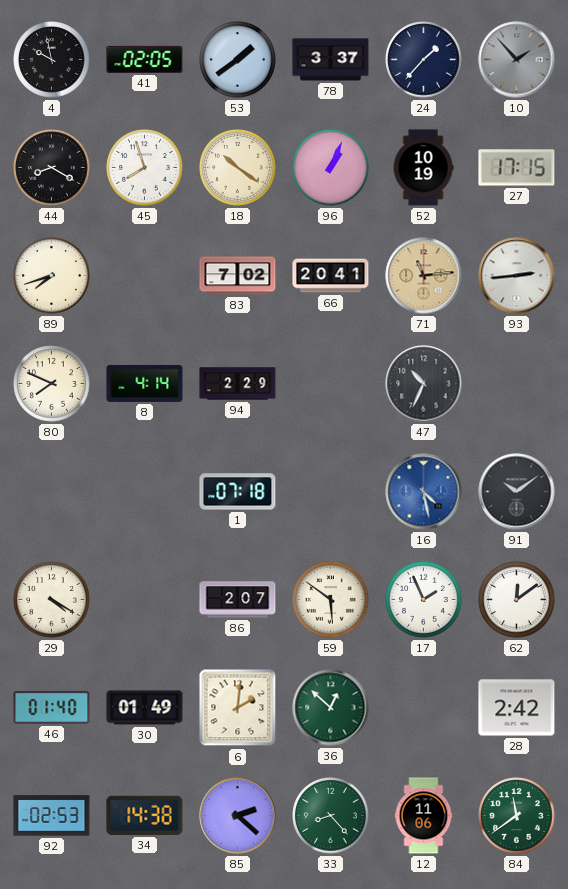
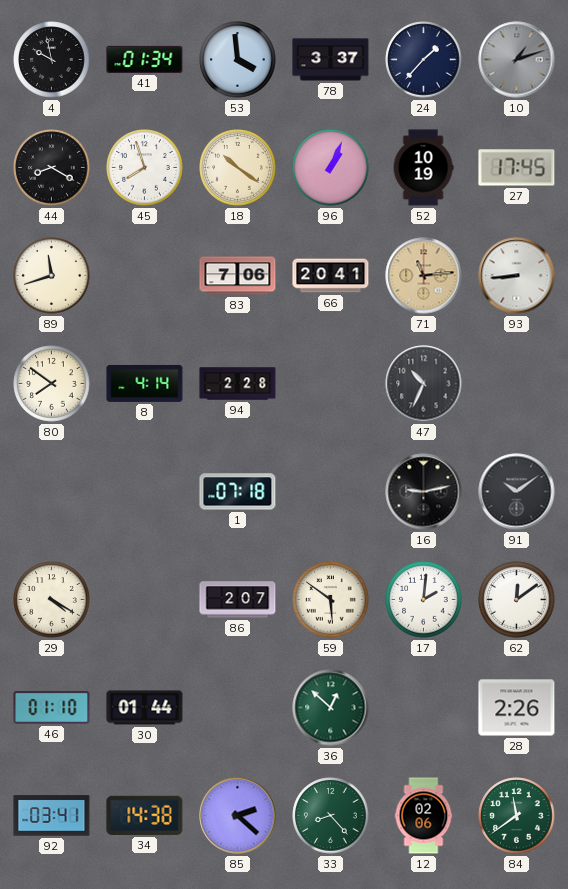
41: 02:05 -> 01:34 (145, 59)
53: 1:39 -> 3:59 (238, 60)
10: 1:53 -> 1:12 (517, 60)
27: 17:15 -> 17:45 (517, 168)
89: 7:42 -> 11:42 (52, 276)
83: 7:02 -> 7:06 (238, 276)
93: 2:44 -> 8:44 (517, 276)
80: 7:49 -> 7:51 (52, 384)
94: 2:29 -> 2:28 (238, 384)
16: 4:28 -> 9:13 (424, 492)
16 dial: blue -> black (424, 492)
17: 1:56 -> 2:01 (424, 600)
46: 01:40 -> 01:10 (52, 708)
30: 01:49 -> 01:44 (145, 708)
6: 2:01 -> none (238, 708)
28: 2:42 -> 2:26 (517, 708)
92: 02:53 -> 03:41 (52, 816)
12: 11:06 -> 02:06 (424, 816)
